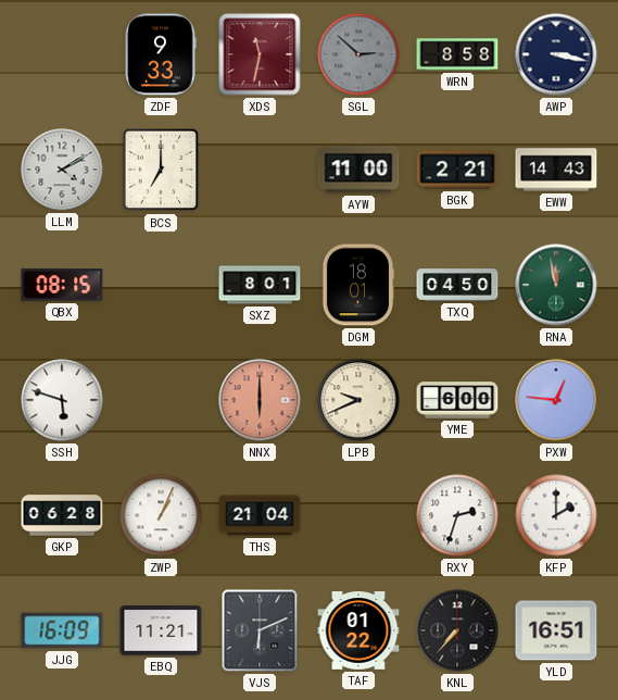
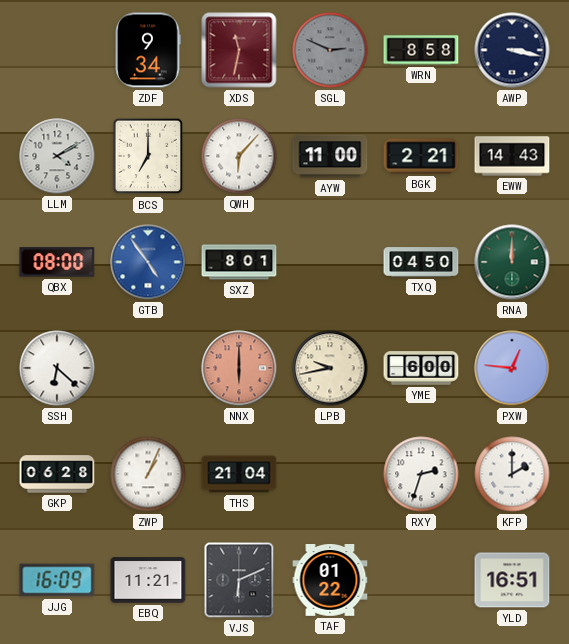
ZDF: 9:33 -> 9:34 (148, 50)
SGL: 2:52 -> 2:49 (330, 50)
QWH: none -> 6:07 (239, 156)
QBX: 08:15 -> 08:00 (57, 262)
GTB: none -> 4:54 (148, 262)
DGM: 18:01 -> none (358, 285)
RNA: 11:58 -> 12:00 (512, 262)
SSH: 5:48 -> 6:22 (57, 368)
LPB: 9:41 -> 9:43 (330, 368)
KNL: 7:37 -> none (457, 630)
